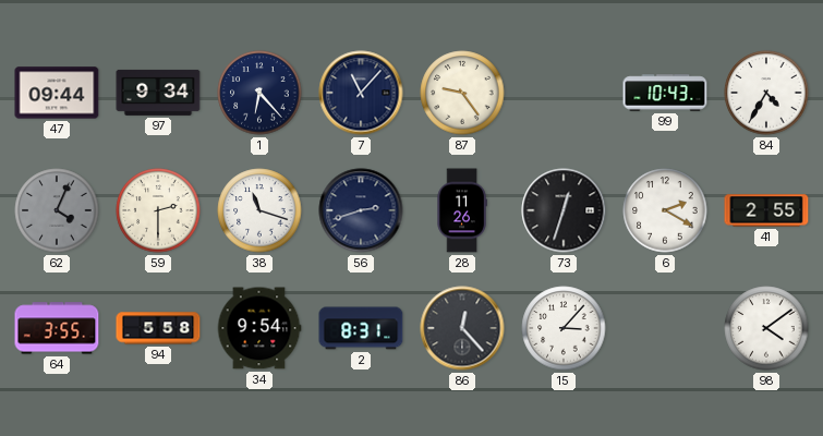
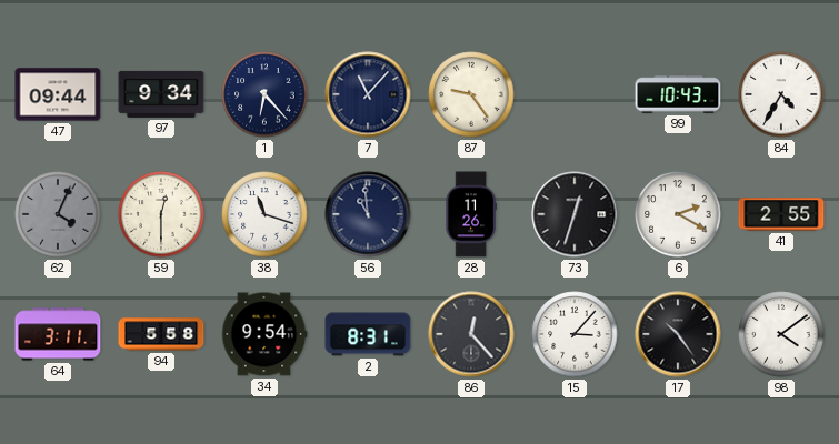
59: 2:30 -> 12:30 (161, 214)
56: 2:42 -> 10:59 (368, 214)
64: 3:55 -> 3:11 (58, 334)
17: none -> 10:24 (678, 334)
